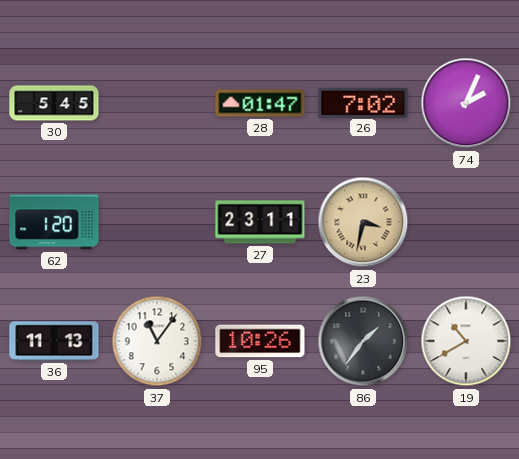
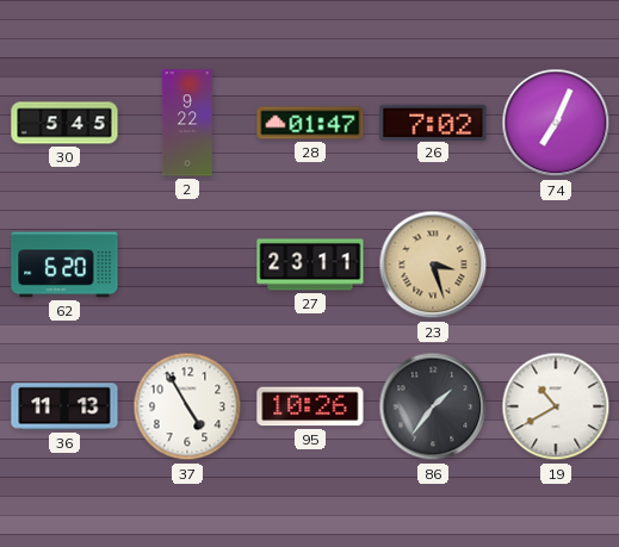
2: none -> 9:22 (187, 123)
74: 2:04 -> 7:04 (556, 123)
62: 1:20 -> 6:20 (64, 265)
23: 3:32 -> 3:27 (433, 265)
37: 11:06 -> 4:55 (187, 406)
